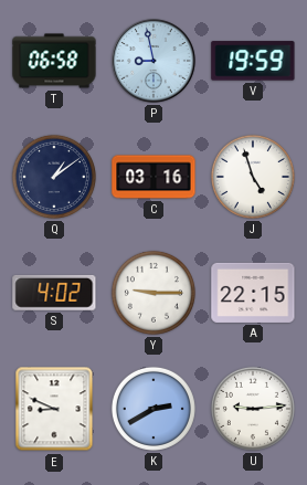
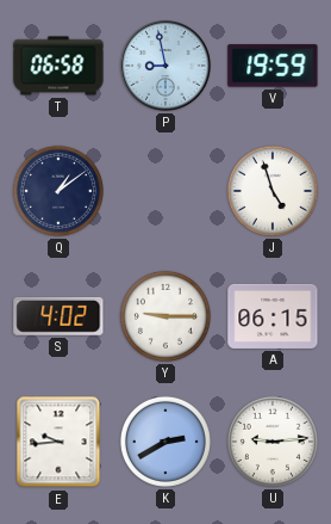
C: 03:16 -> none (153, 177)
A: 22:15 -> 06:15 (273, 316)
E: 8:49 -> 9:44 (58, 442)
